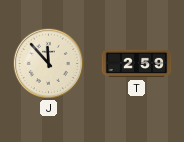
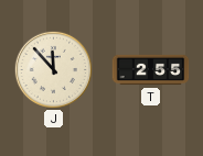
T: 2:59 -> 2:55 (151, 70)
